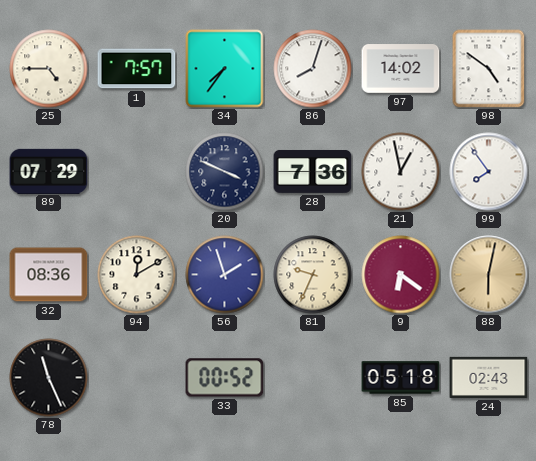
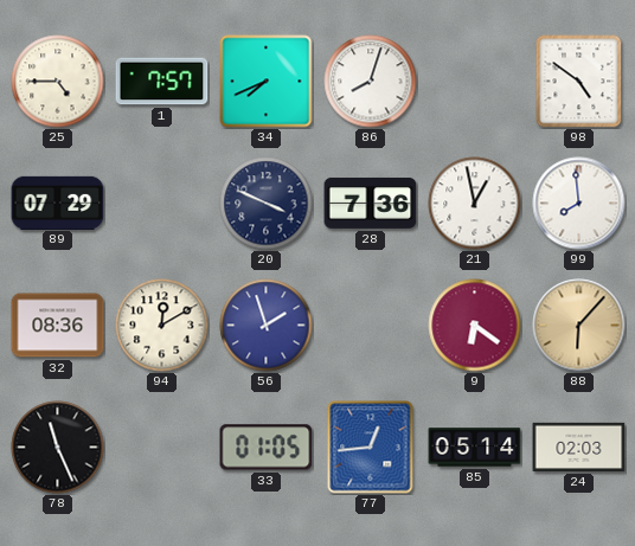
34: 7:36 -> 7:41 (267, 82)
97: 14:02 -> none (401, 69)
99: 7:54 -> 7:59 (579, 204)
81: 9:34 -> none (313, 275)
88: 6:02 -> 6:07 (579, 326)
33: 00:52 -> 01:05 (267, 448)
77: none -> 12:44 (371, 448)
85: 05:18 -> 05:14 (475, 448)
24: 02:43 -> 02:03 (579, 447)
